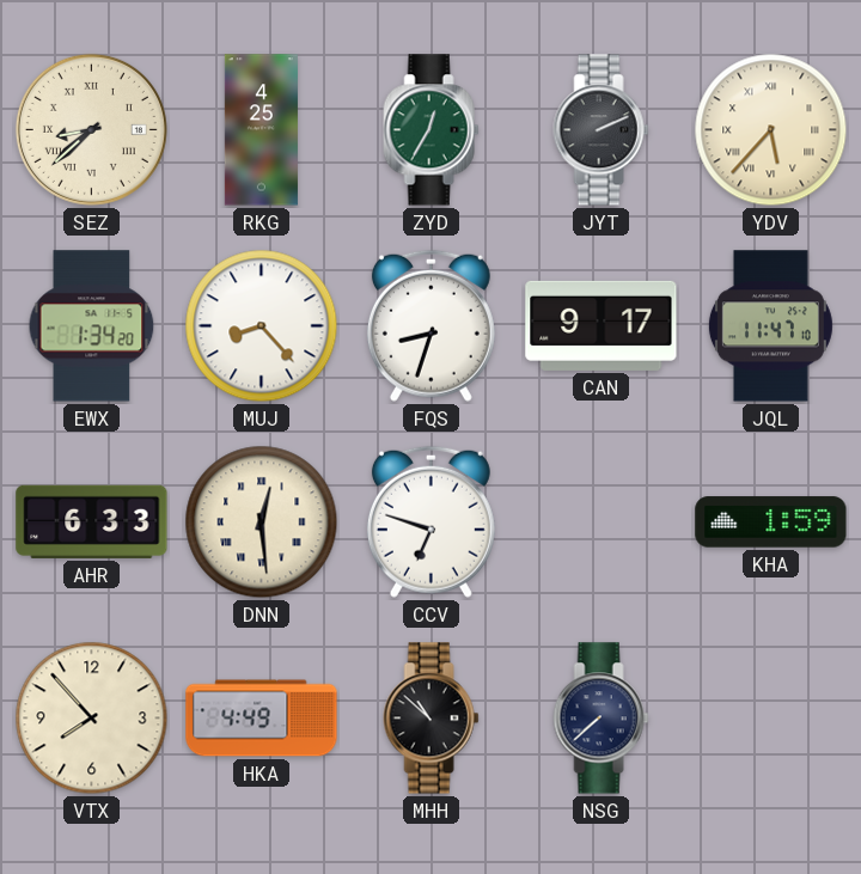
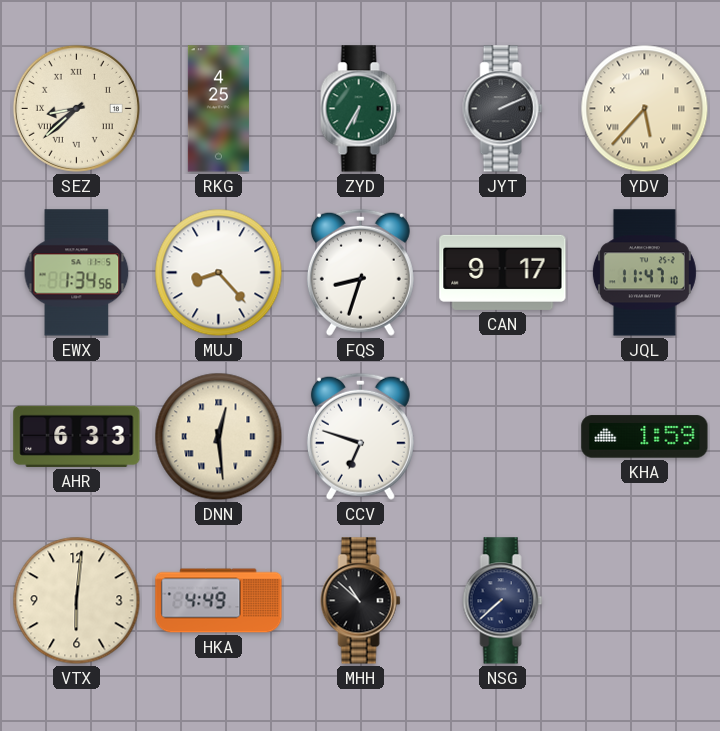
ZYD: 12:35 -> 6:35 (361, 109)
EWX: 1:34:20 -> 1:34:56 (77, 273)
VTX: 7:53 -> 6:01 (77, 601)
